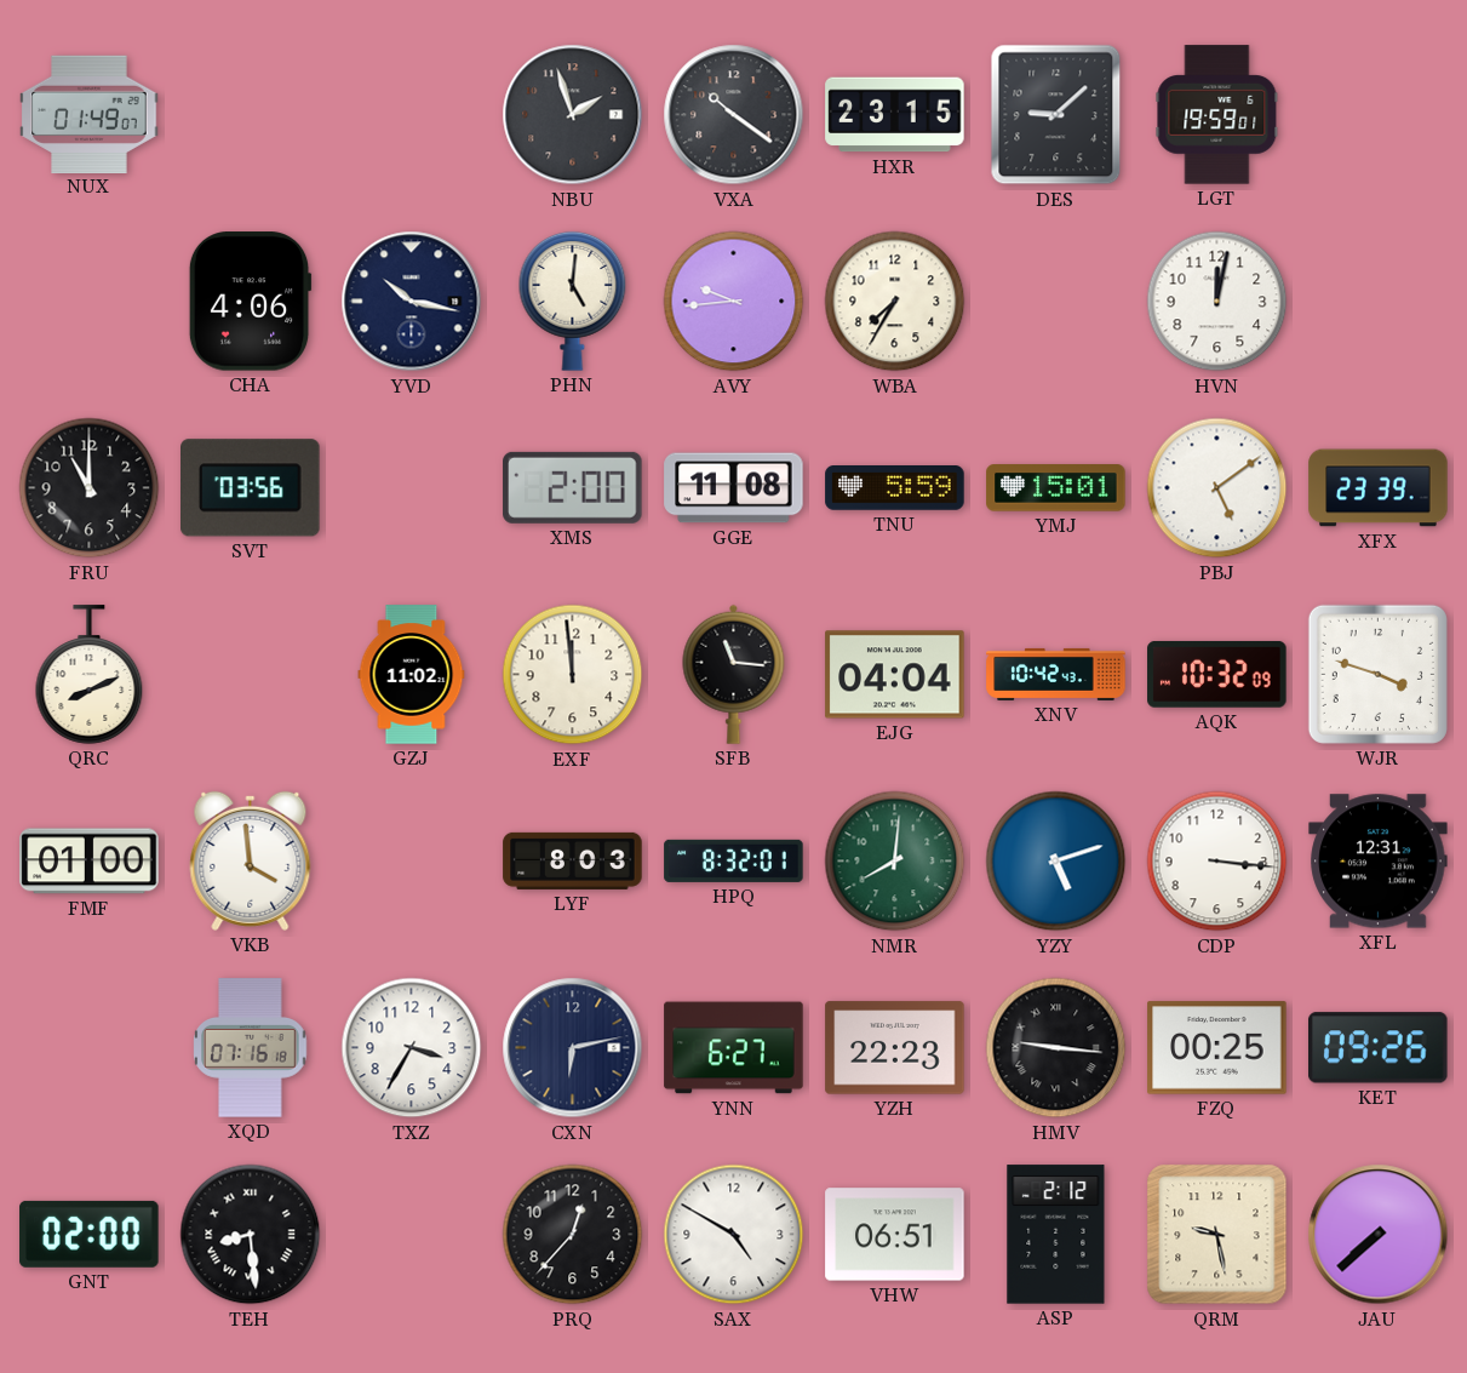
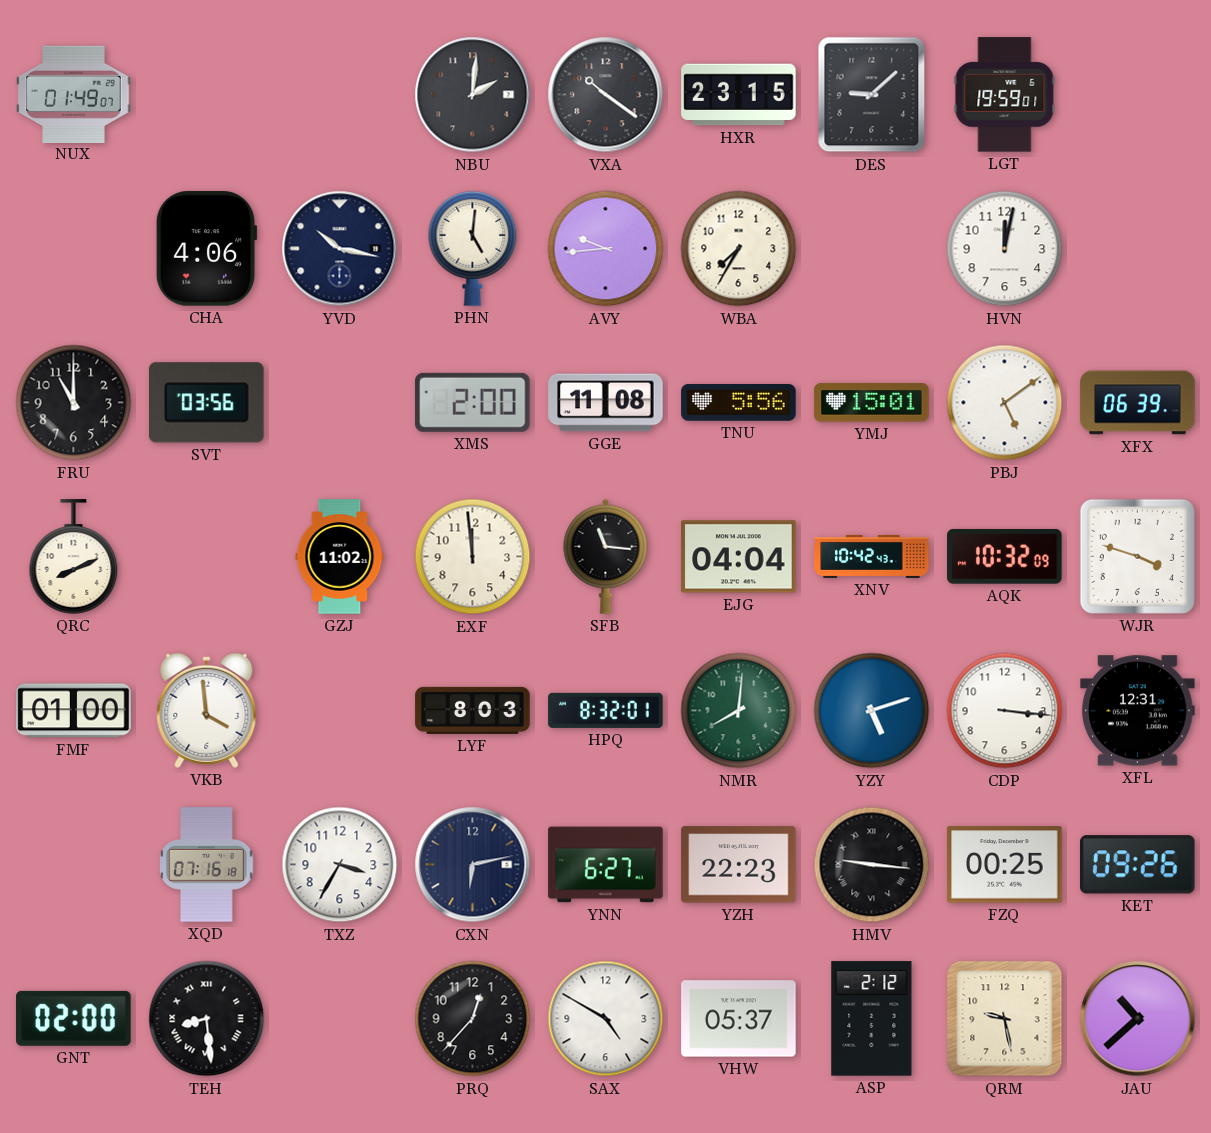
NBU: 1:57 -> 2:01 (473, 95)
TNU: 5:59 -> 5:56 (739, 403)
XFX: 23:39 -> 06:39 (1138, 403)
VHW: 06:51 -> 05:37 (739, 1019)
JAU: 7:38 -> 10:38 (1138, 1019)
